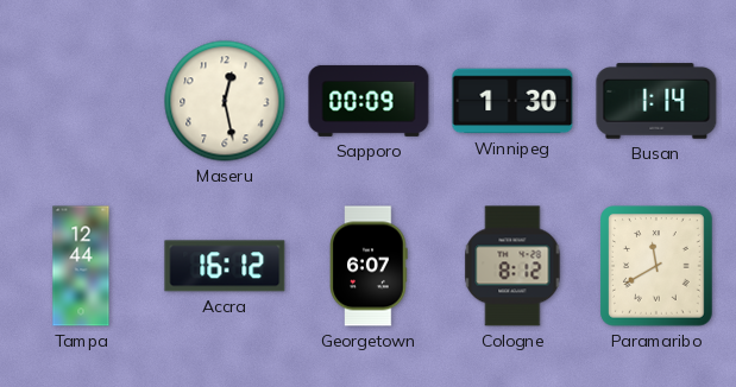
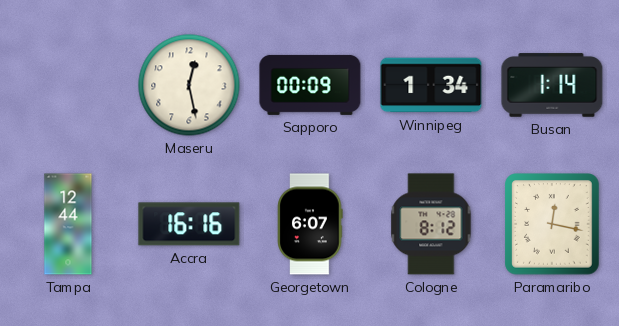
Winnipeg: 1:30 -> 1:34 (431, 85)
Accra: 16:12 -> 16:16 (189, 224)
Paramaribo: 11:40 -> 12:17 (552, 224)
